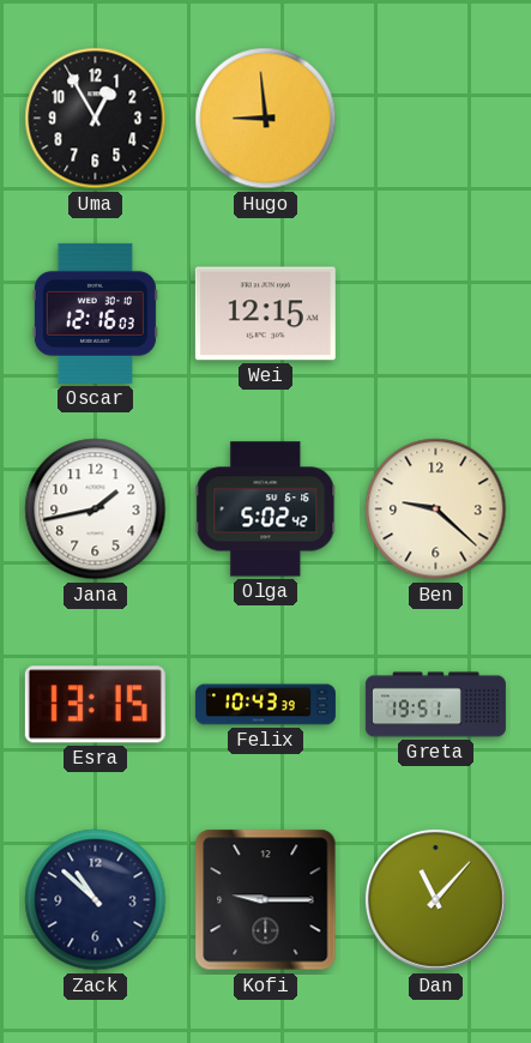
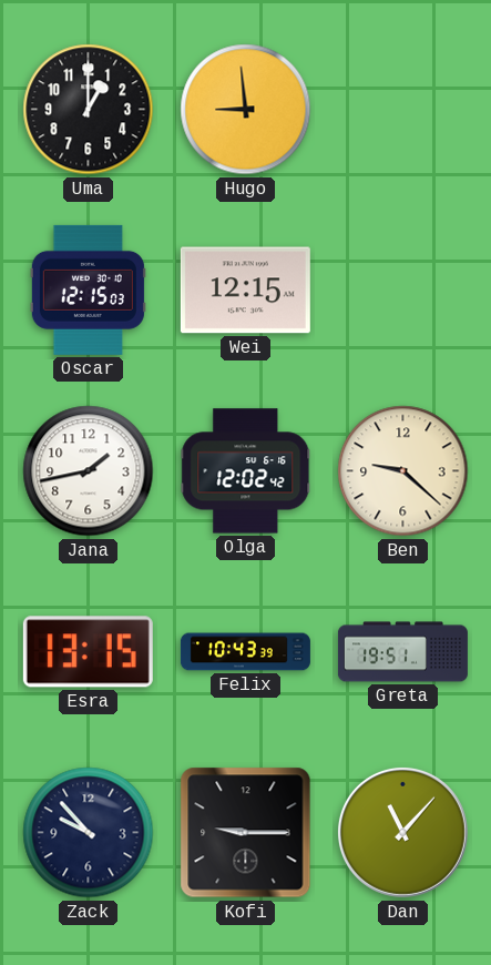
Uma: 12:55 -> 1:00 (89, 110)
Oscar: 12:16 -> 12:15 (88, 289)
Olga: 5:02 -> 12:02 (246, 471)
Zack: 10:52 -> 9:53 (89, 833)
